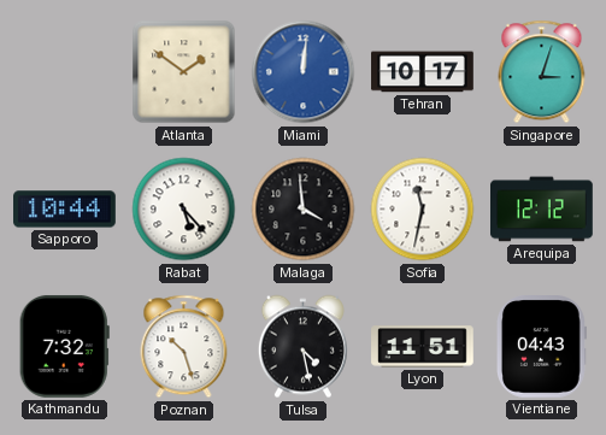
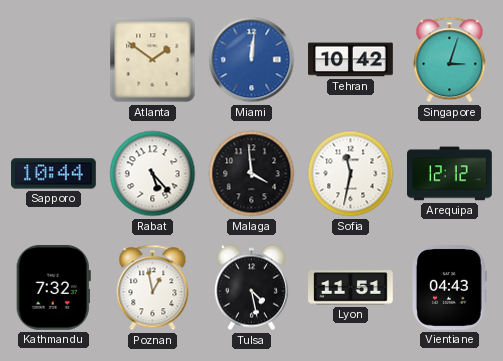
Tehran: 10:17 -> 10:42 (351, 60)
Poznan: 10:27 -> 12:58 (153, 288)
